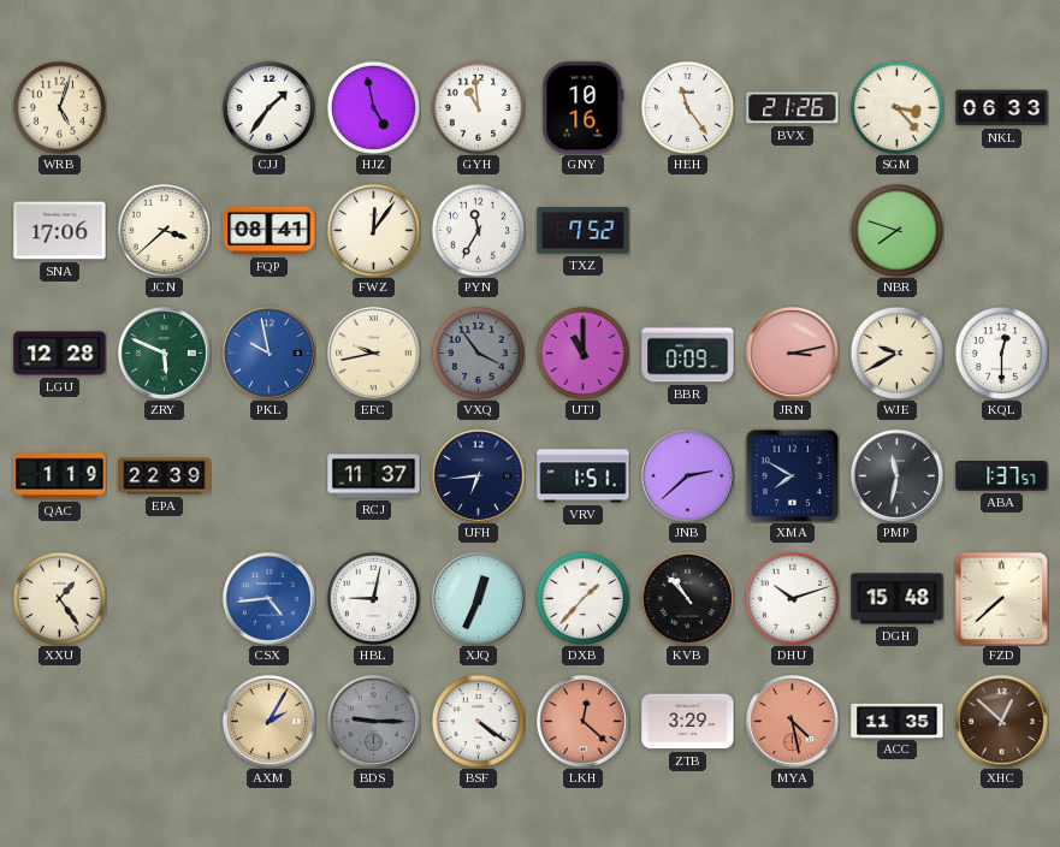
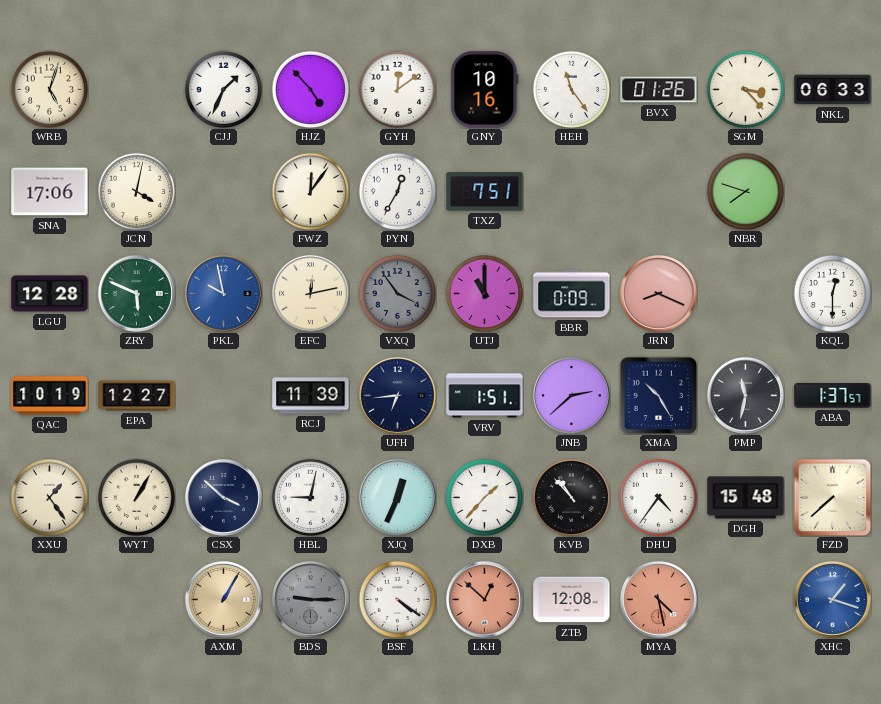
CJJ: 1:36 -> 1:34 (223, 89)
HJZ: 4:58 -> 4:53 (310, 89)
GYH: 10:59 -> 12:09 (397, 89)
BVX: 21:26 -> 01:26 (659, 90)
JCN: 3:38 -> 4:02 (136, 191)
FQP: 08:41 -> none (270, 231)
PYN: 11:35 -> 12:35 (397, 191)
TXZ: 7:52 -> 7:51 (485, 192)
EFC: 9:43 -> 12:13 (310, 293)
JRN: 3:13 -> 8:19 (658, 293)
WJE: 9:40 -> none (896, 353)
QAC: 1:19 -> 10:19 (50, 396)
EPA: 22:39 -> 12:27 (137, 396)
RCJ: 11:37 -> 11:39 (311, 396)
XMA: 7:50 -> 10:25 (658, 395)
WYT: none -> 1:05 (136, 497)
CSX: 4:44 -> 3:52 (223, 497)
CSX dial: blue -> navy (223, 497)
DHU: 10:12 -> 4:36 (658, 497)
AXM: 2:05 -> 1:05 (223, 599)
LKH: 12:22 -> 12:52 (484, 599)
ZTB: 3:29 -> 12:08 (572, 600)
ACC: 11:35 -> none (898, 721)
XHC: 12:52 -> 1:18 (832, 599)
XHC dial: brown -> blue (832, 599)
